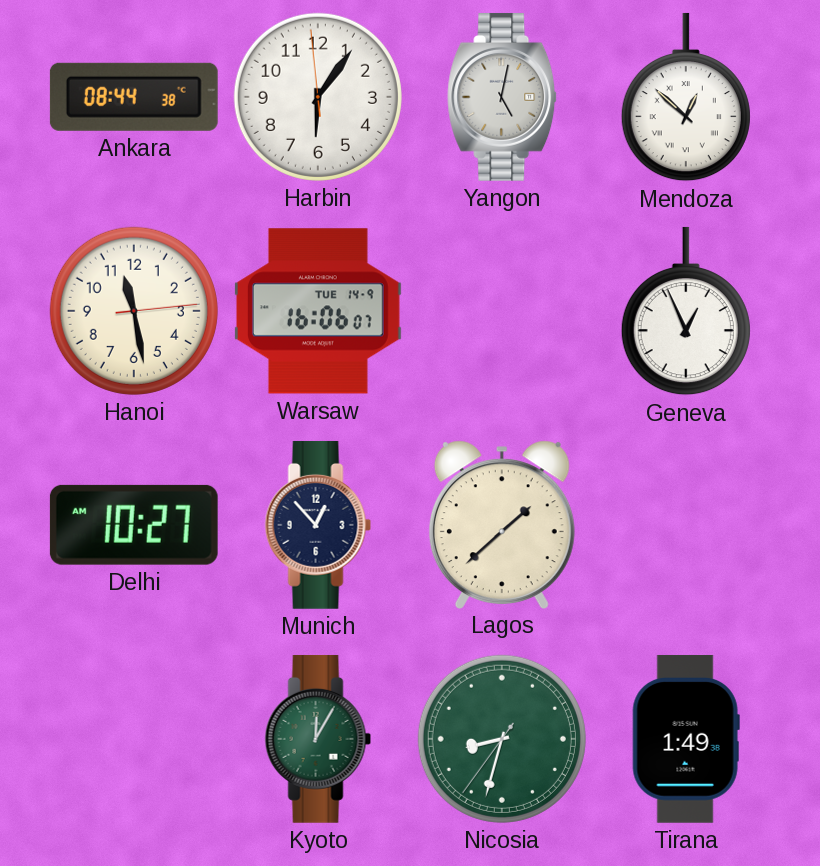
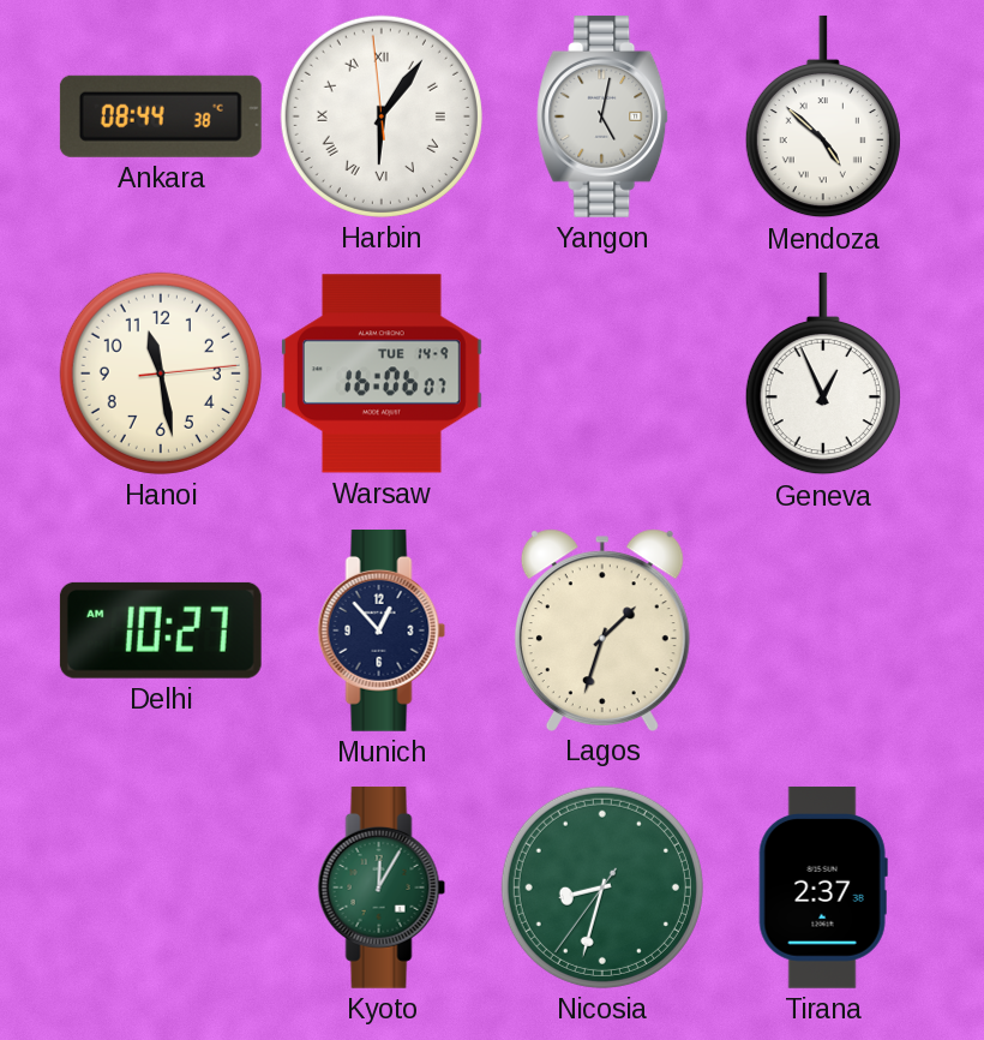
Harbin numerals: Arabic -> Roman (382, 116)
Mendoza: 12:52 -> 4:52 (823, 116)
Lagos: 1:38 -> 1:33 (602, 629)
Tirana: 1:49 -> 2:37 (823, 887)
